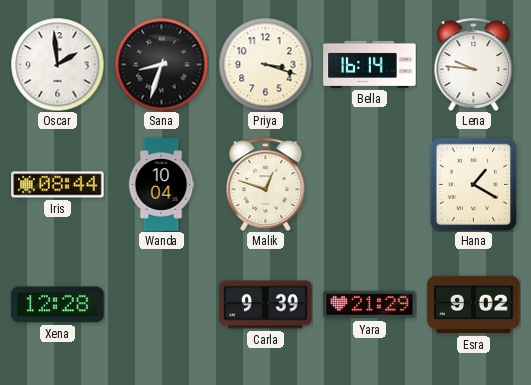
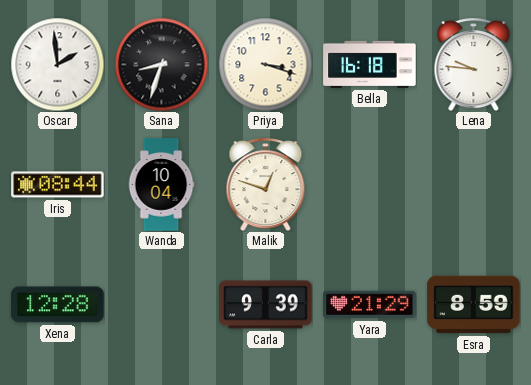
Bella: 16:14 -> 16:18 (370, 64)
Hana: 1:20 -> none (474, 184)
Esra: 9:02 -> 8:59 (474, 305)
